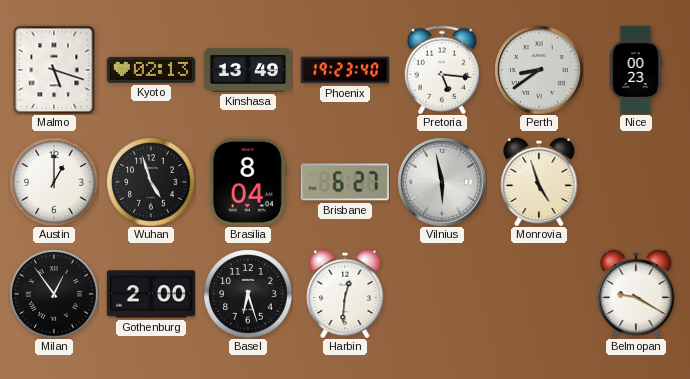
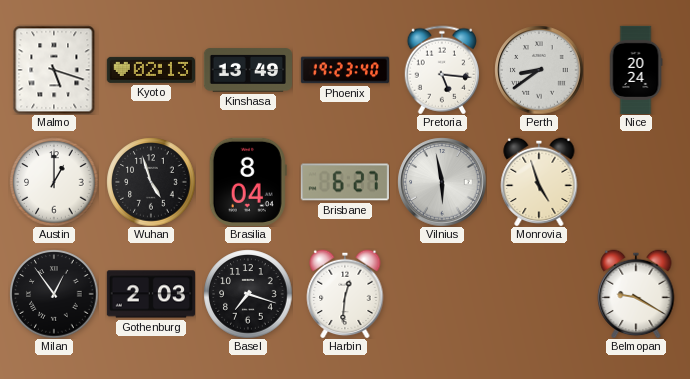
Nice: 00:23 -> 20:24 (636, 70)
Gothenburg: 2:00 -> 2:03 (150, 294)
Basel: 6:27 -> 7:18 (248, 294)
